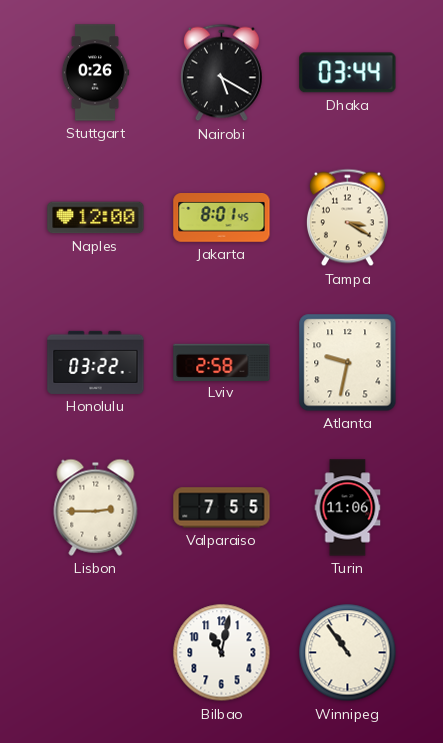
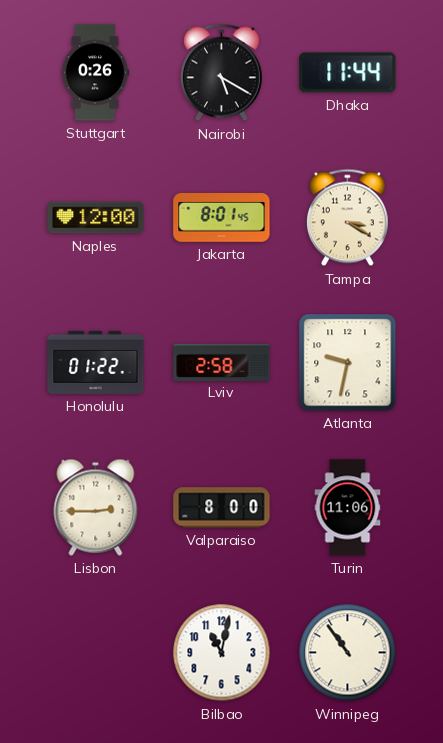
Dhaka: 03:44 -> 11:44 (348, 73)
Honolulu: 03:22 -> 01:22 (96, 362)
Valparaiso: 7:55 -> 8:00 (222, 508)
